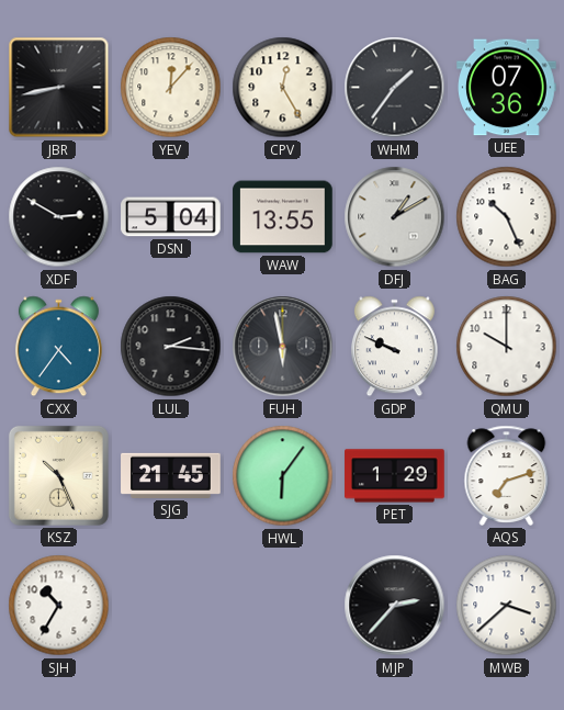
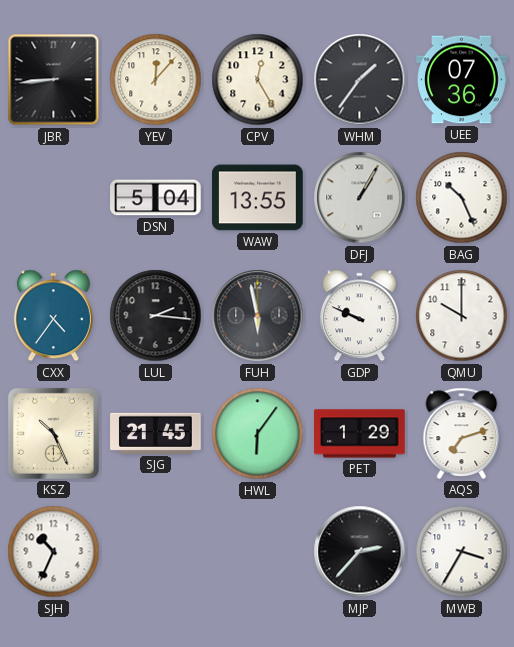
JBR: 8:43 -> 8:44 (54, 80)
XDF: 2:50 -> none (59, 217)
DFJ: 1:10 -> 1:05 (360, 198)
SJH: 10:35 -> 10:34 (54, 552)
MWB: 3:38 -> 3:35 (462, 552)
